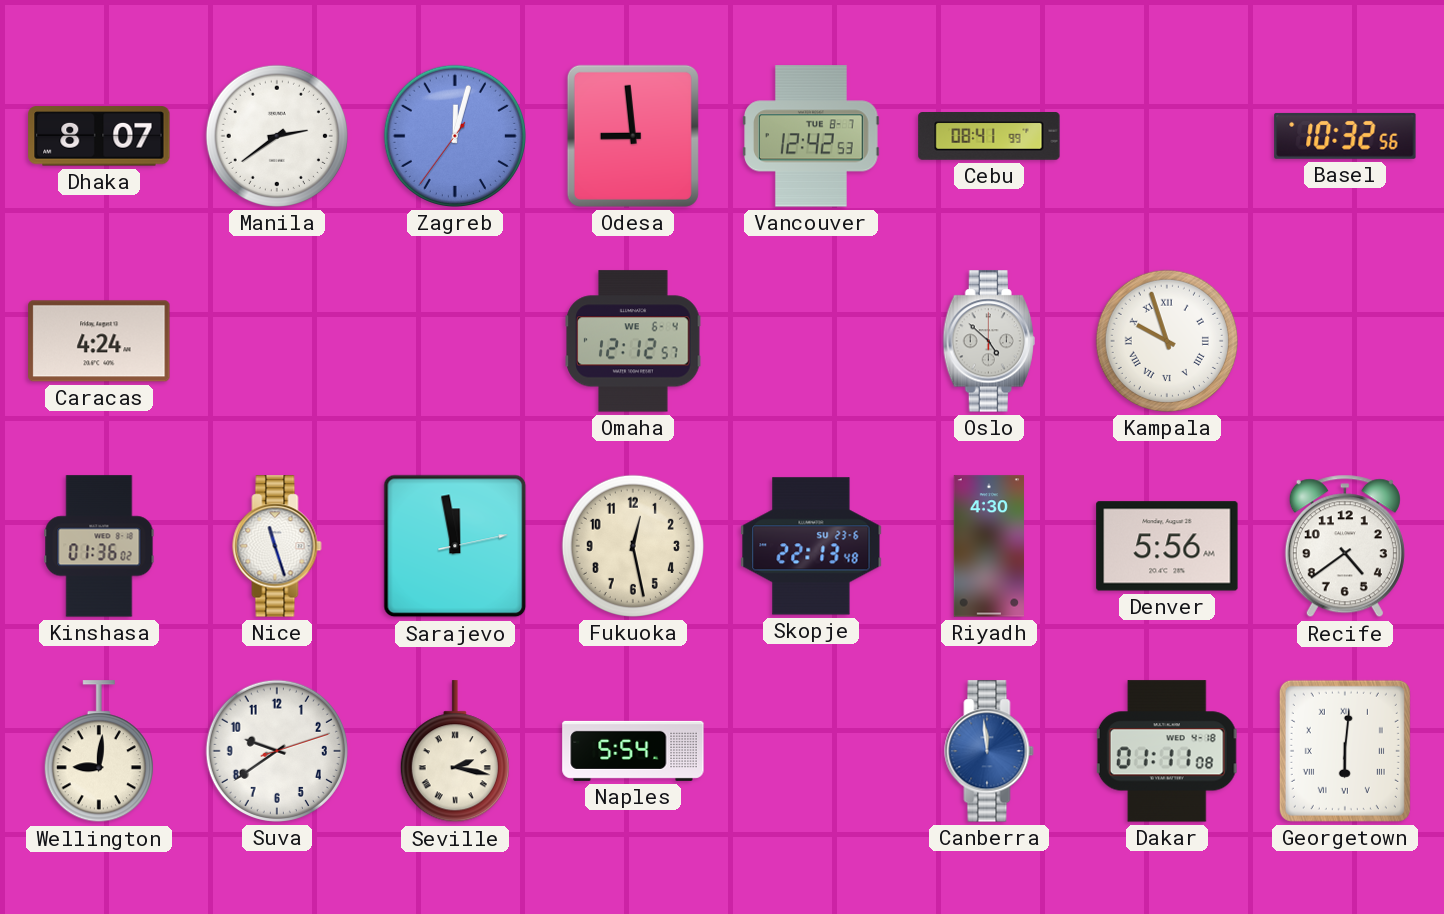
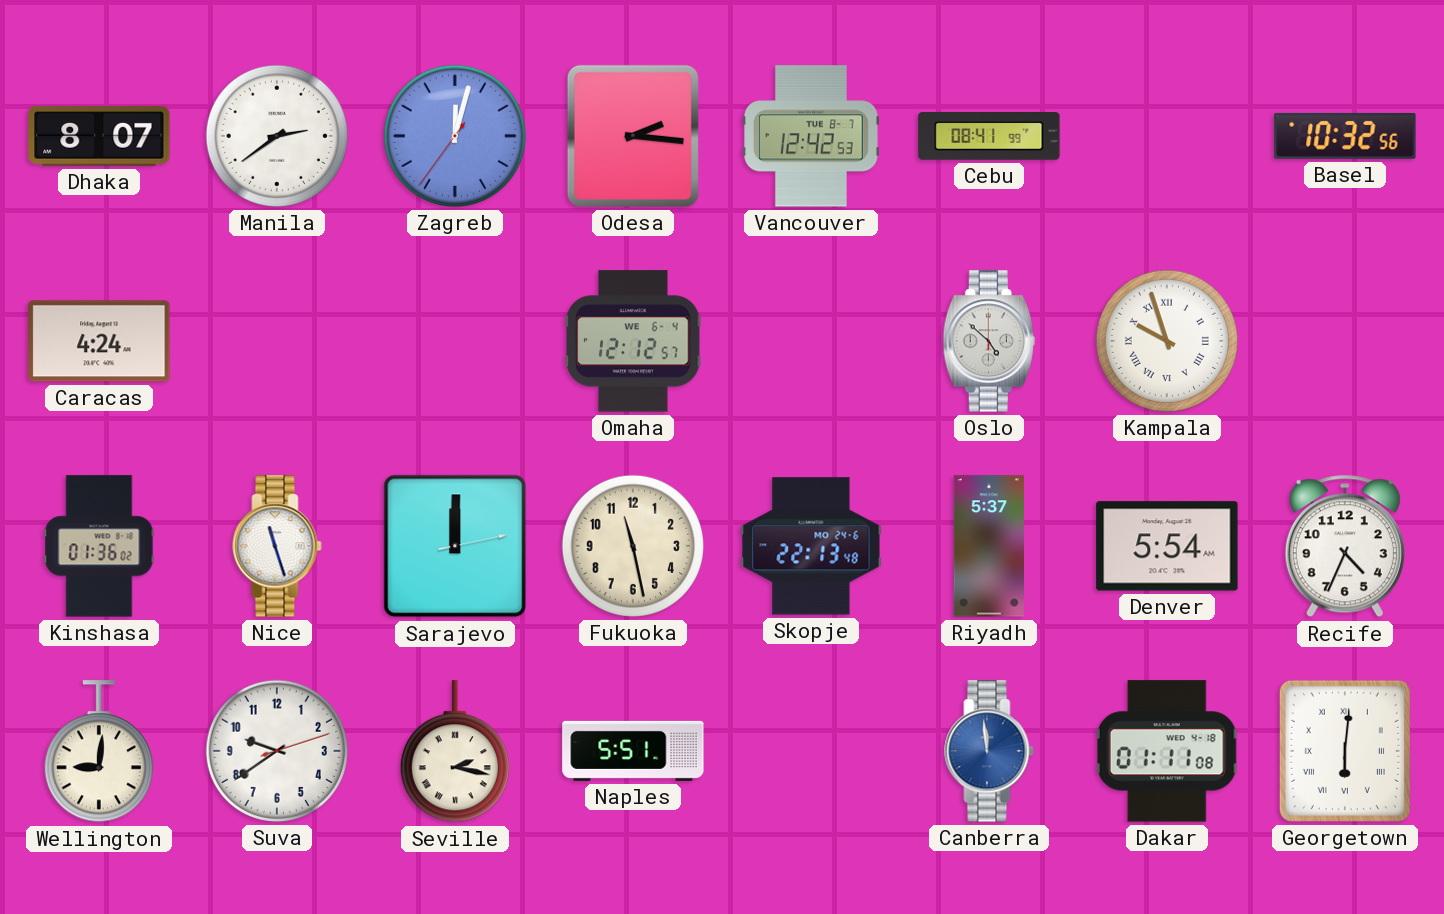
Odesa: 8:59 -> 2:16 (633, 136)
Sarajevo: 11:58 -> 12:00 (455, 546)
Fukuoka: 12:28 -> 11:28 (633, 546)
Skopje date: SU 23-6 -> MO 24-6 (811, 546)
Riyadh: 4:30 -> 5:37 (988, 546)
Denver: 5:56 -> 5:54 (1167, 546)
Recife: 4:39 -> 4:34 (1345, 546)
Naples: 5:54 -> 5:51 (633, 751)
